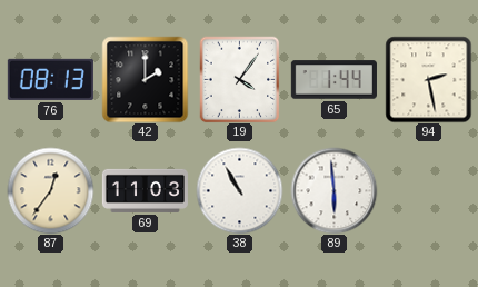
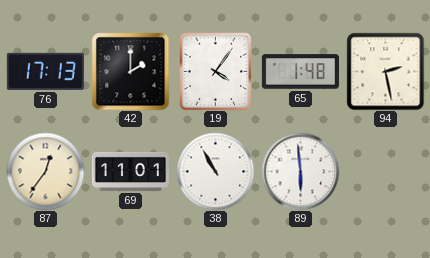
76: 08:13 -> 17:13 (45, 71)
65: 1:44 -> 1:48 (300, 72)
69: 11:03 -> 11:01 (130, 171)
